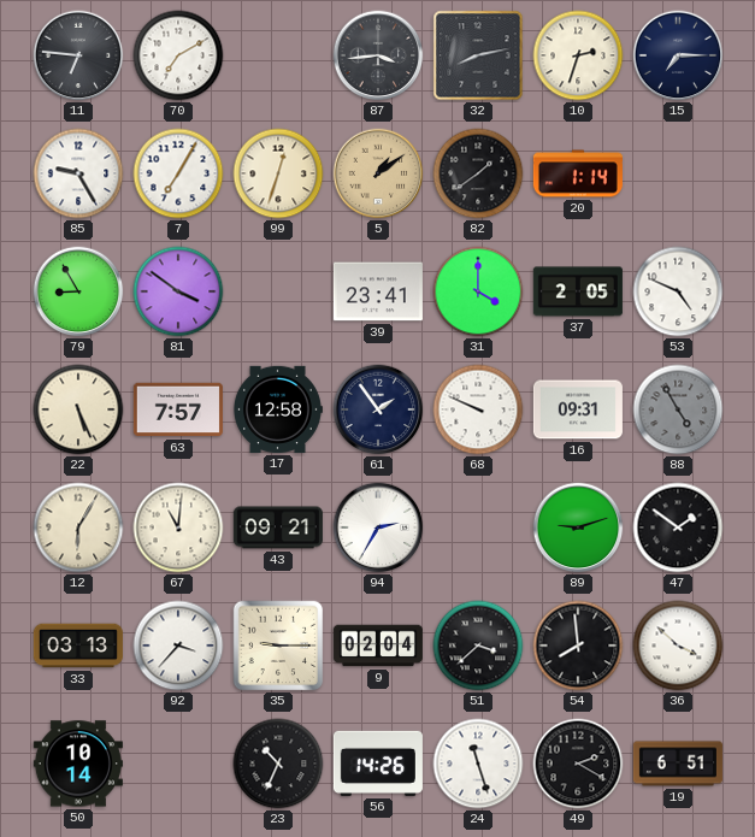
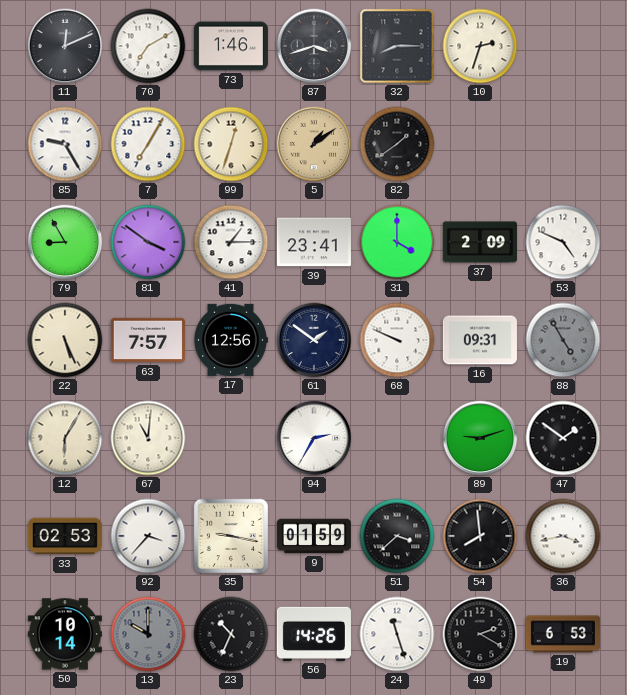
11: 6:46 -> 12:11 (65, 46)
73: none -> 1:46 (231, 46)
87: 3:44 -> 3:42 (314, 46)
32: 8:13 -> 8:15 (397, 46)
15: 7:15 -> none (678, 55)
20: 1:14 -> none (578, 173)
41: none -> 1:15 (231, 242)
37: 2:05 -> 2:09 (480, 242)
17: 12:58 -> 12:56 (231, 340)
61: 1:54 -> 1:51 (314, 340)
43: 09:21 -> none (278, 527)
33: 03:13 -> 02:53 (65, 536)
35: 9:15 -> 9:17 (231, 536)
9: 02:04 -> 01:59 (314, 536)
36: 3:52 -> 3:43 (563, 536)
13: none -> 10:00 (148, 634)
19: 6:51 -> 6:53 (563, 634)
